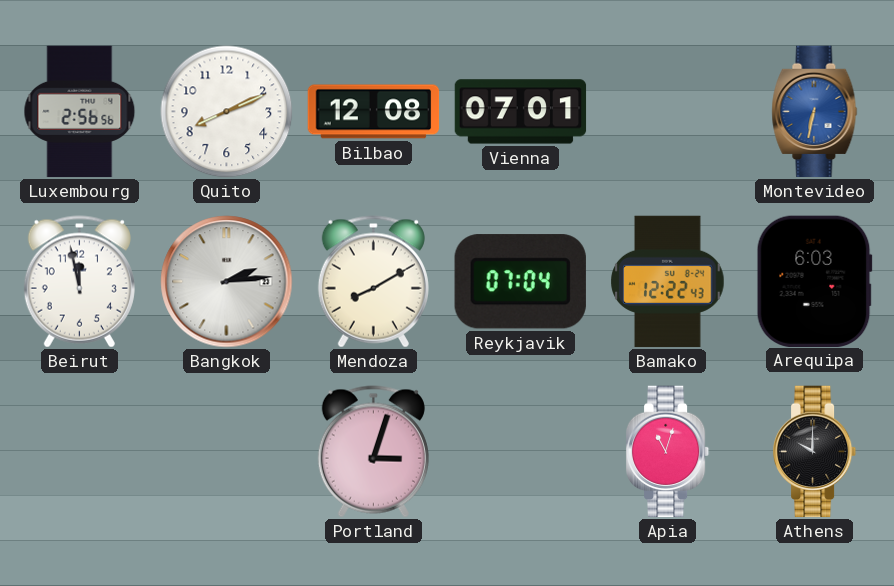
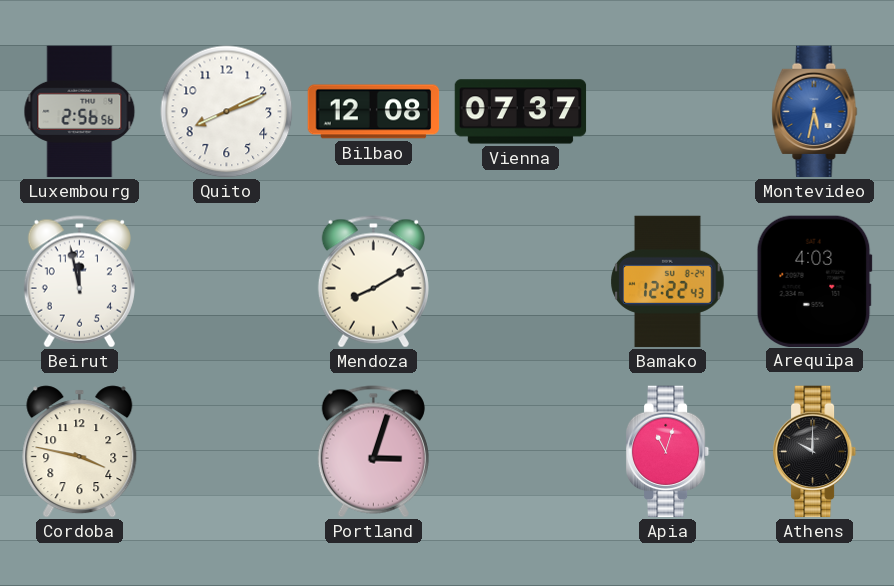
Vienna: 07:01 -> 07:37 (521, 112)
Montevideo: 6:32 -> 5:32 (815, 112)
Bangkok: 2:14 -> none (227, 282)
Reykjavik: 07:04 -> none (520, 282)
Arequipa: 6:03 -> 4:03 (814, 281)
Cordoba: none -> 3:47 (80, 452)
